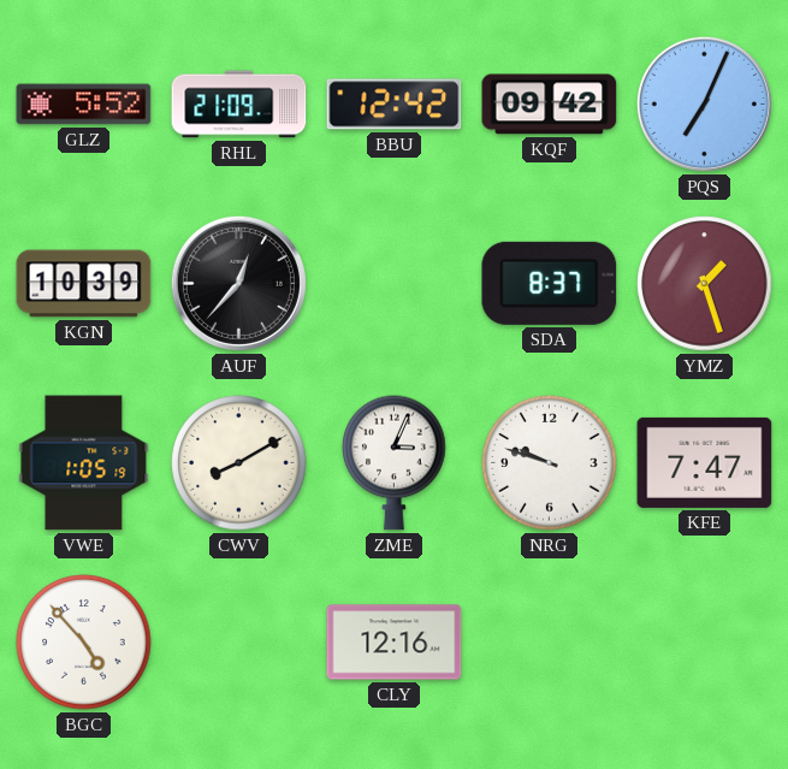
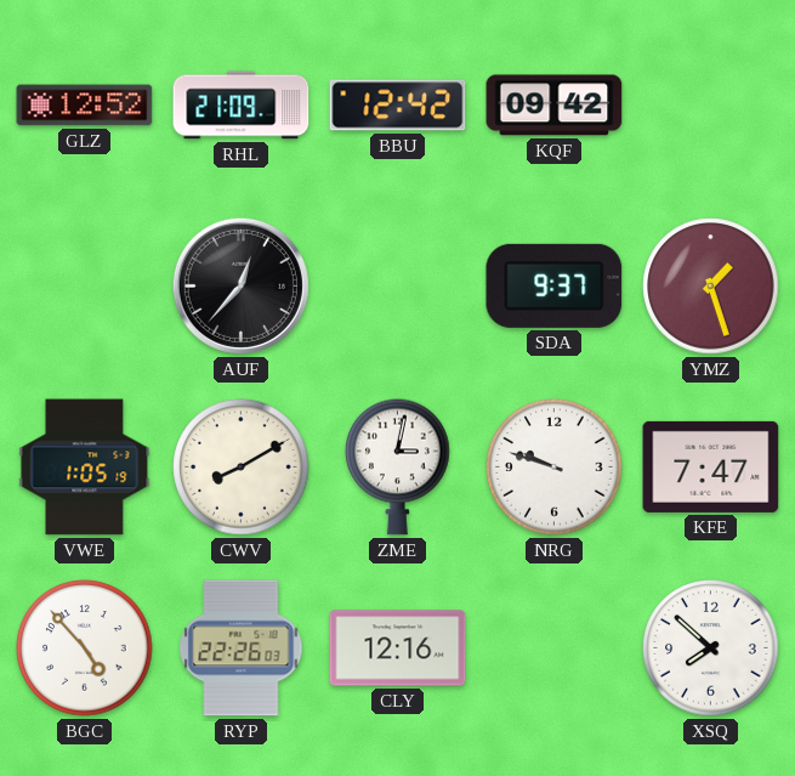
GLZ: 5:52 -> 12:52 (85, 106)
PQS: 7:04 -> none (704, 103)
KGN: 10:39 -> none (84, 284)
SDA: 8:37 -> 9:37 (555, 285)
ZME: 3:04 -> 3:02 (398, 466)
RYP: none -> 22:26 (242, 648)
XSQ: none -> 7:52 (711, 648)
